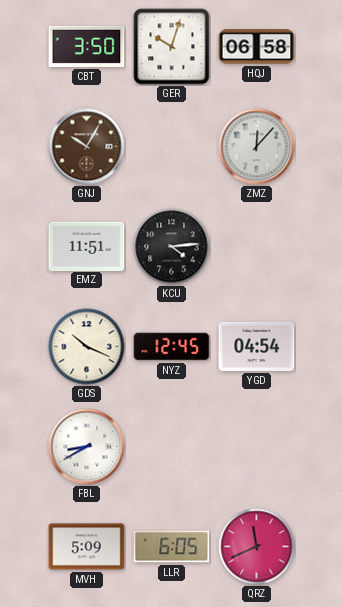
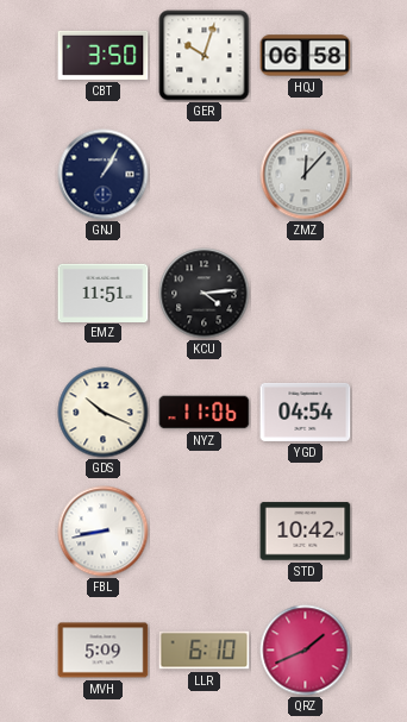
GNJ: 10:05 -> 1:05 (104, 175)
GNJ dial: brown -> navy (104, 175)
NYZ: 12:45 -> 11:06 (205, 413)
FBL: 8:40 -> 8:43 (104, 532)
STD: none -> 10:42 (306, 532)
LLR: 6:05 -> 6:10 (205, 651)
QRZ: 11:41 -> 1:41 (306, 651)
